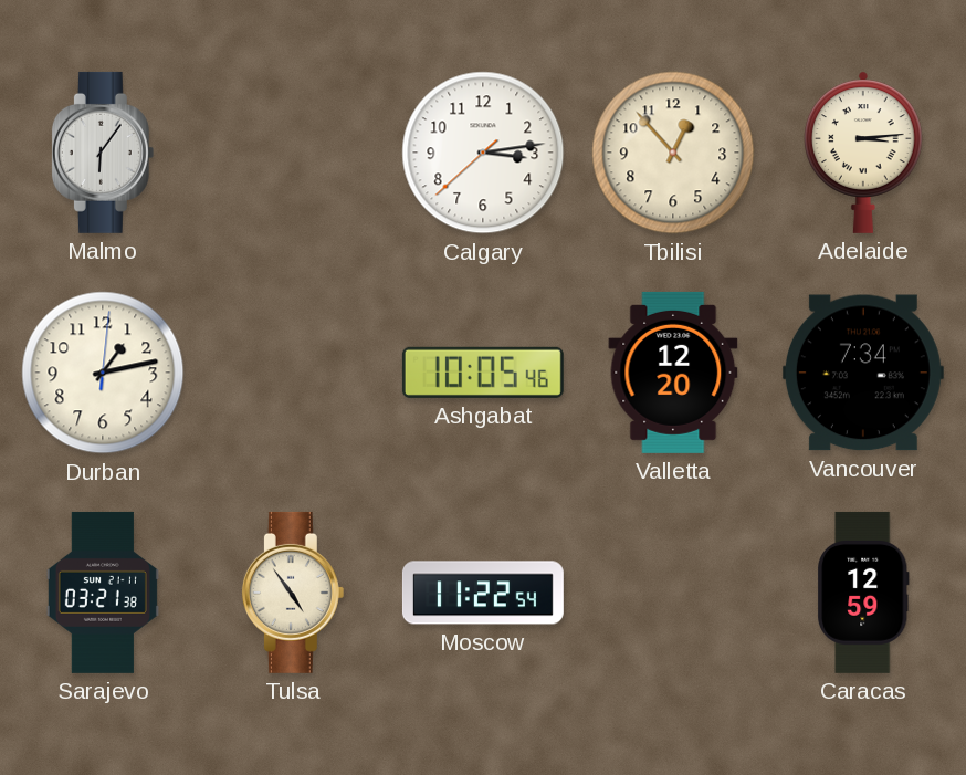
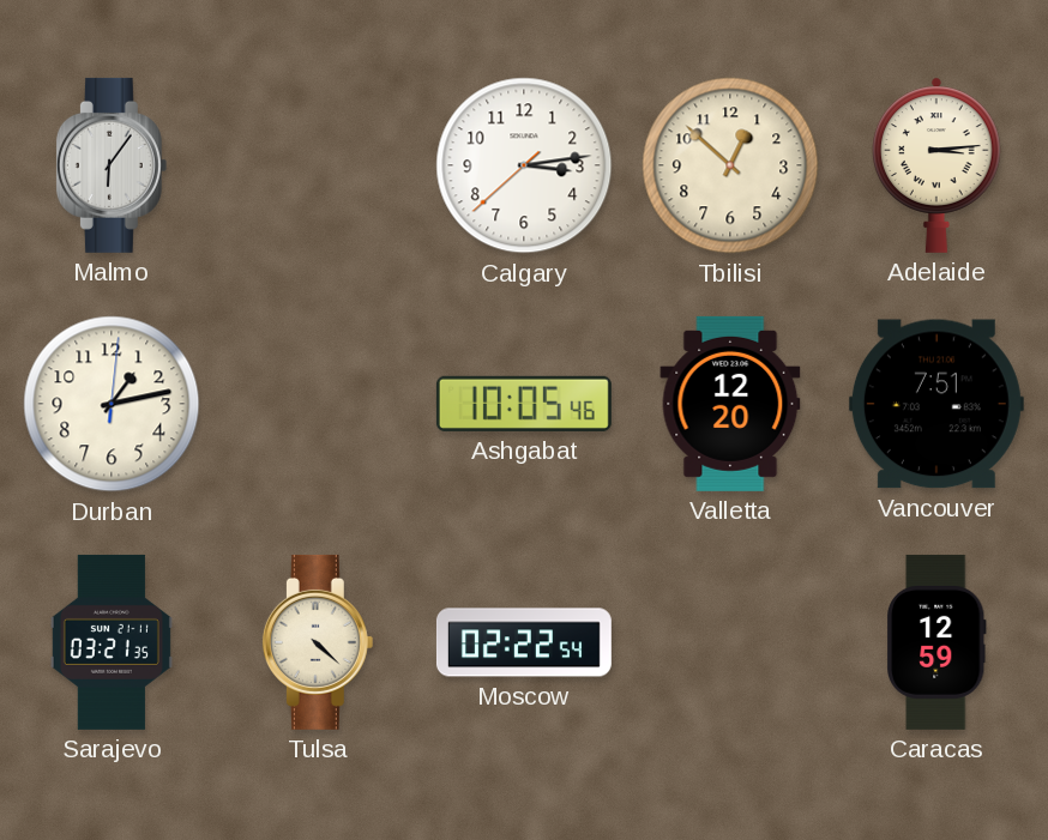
Tbilisi: 12:53 -> 12:52 (730, 165)
Vancouver: 7:34 -> 7:51 (936, 404)
Sarajevo: 03:21:38 -> 03:21:35 (112, 642)
Tulsa: 4:54 -> 4:22 (318, 642)
Moscow: 11:22 -> 02:22 (524, 642)
